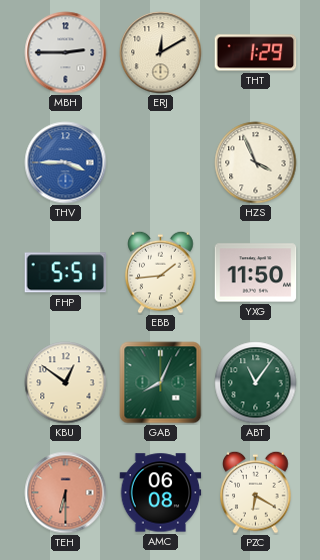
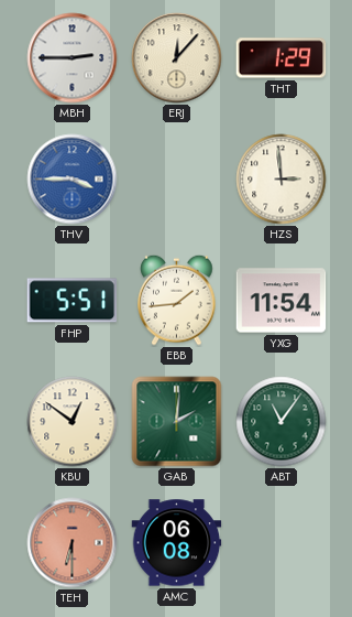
ERJ: 12:10 -> 12:07 (177, 58)
HZS: 3:56 -> 2:59 (282, 180)
YXG: 11:50 -> 11:54 (282, 301)
GAB: 8:04 -> 2:01 (177, 422)
PZC: 6:20 -> none (256, 492)
